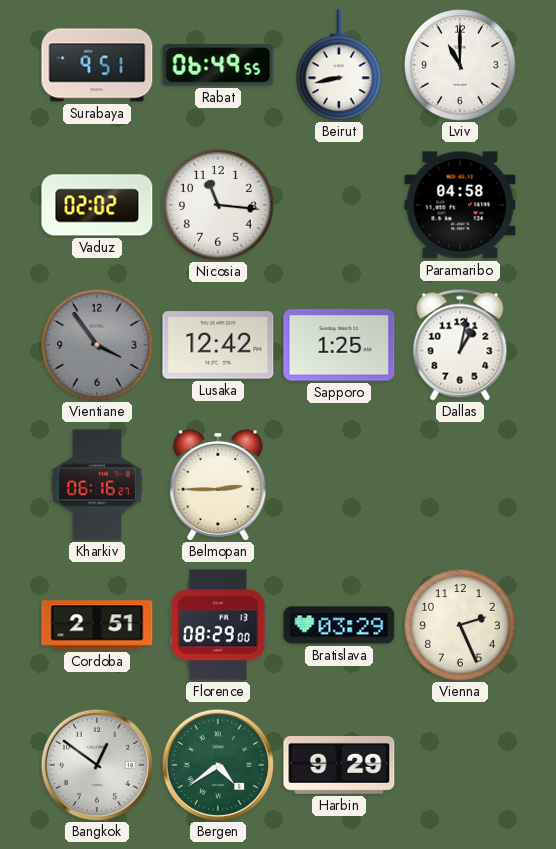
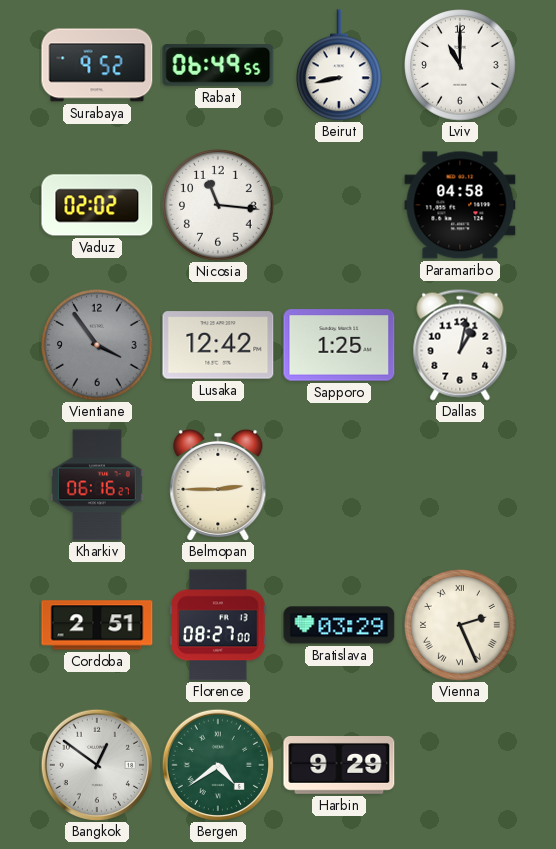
Surabaya: 9:51 -> 9:52 (97, 65)
Florence: 08:29 -> 08:27 (218, 625)
Vienna numerals: Arabic -> Roman (460, 625)
